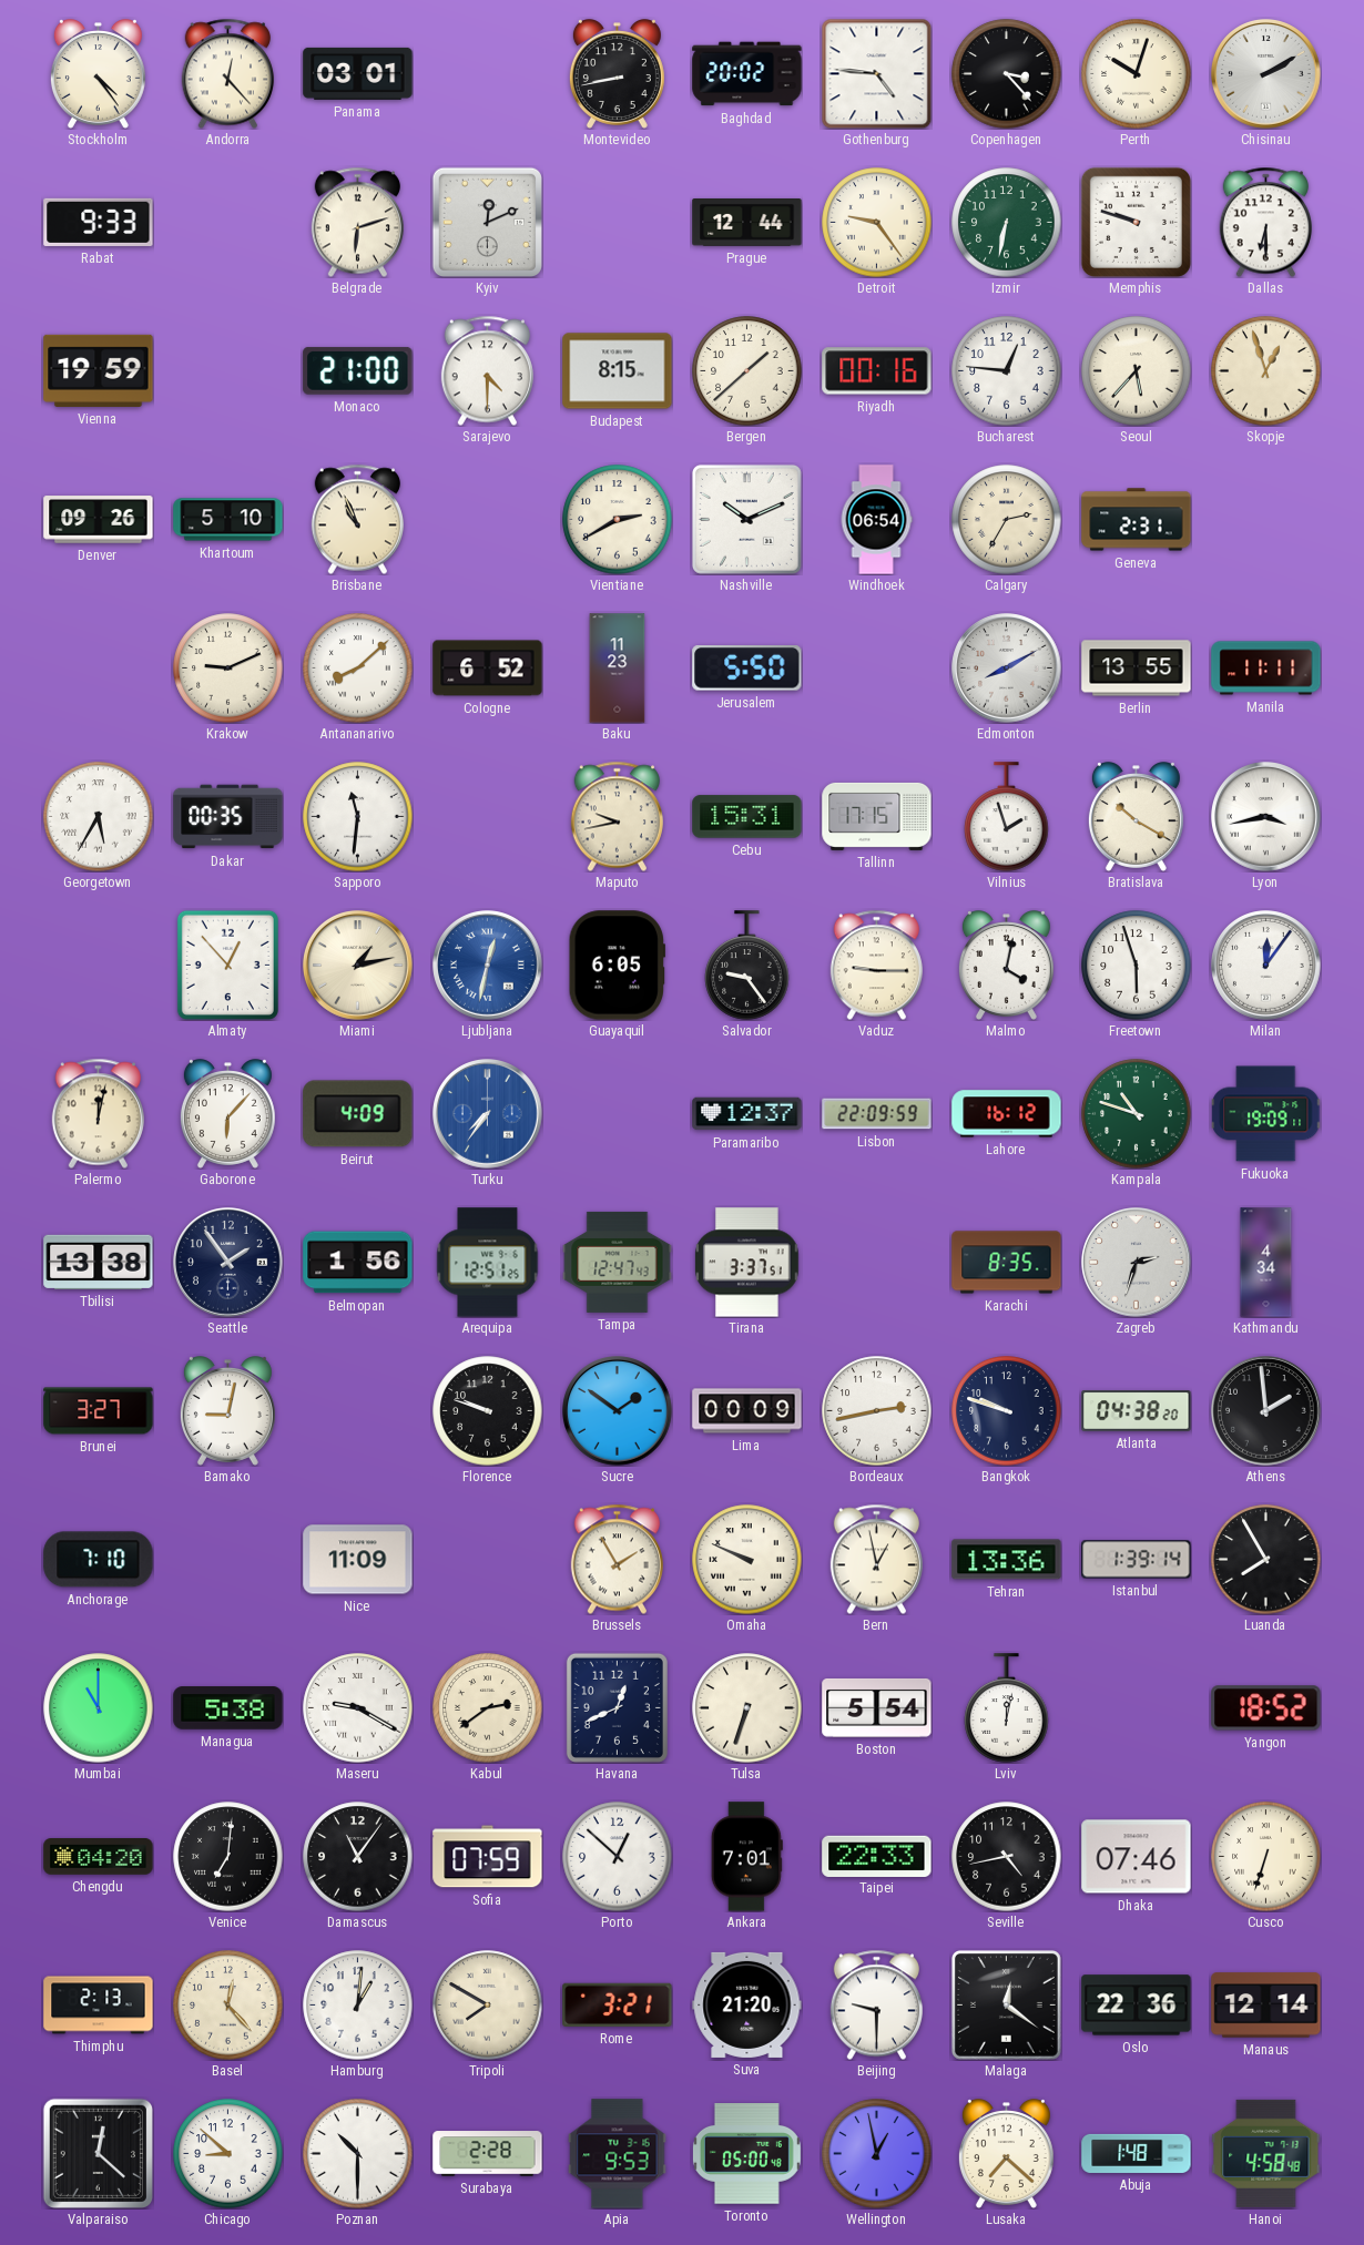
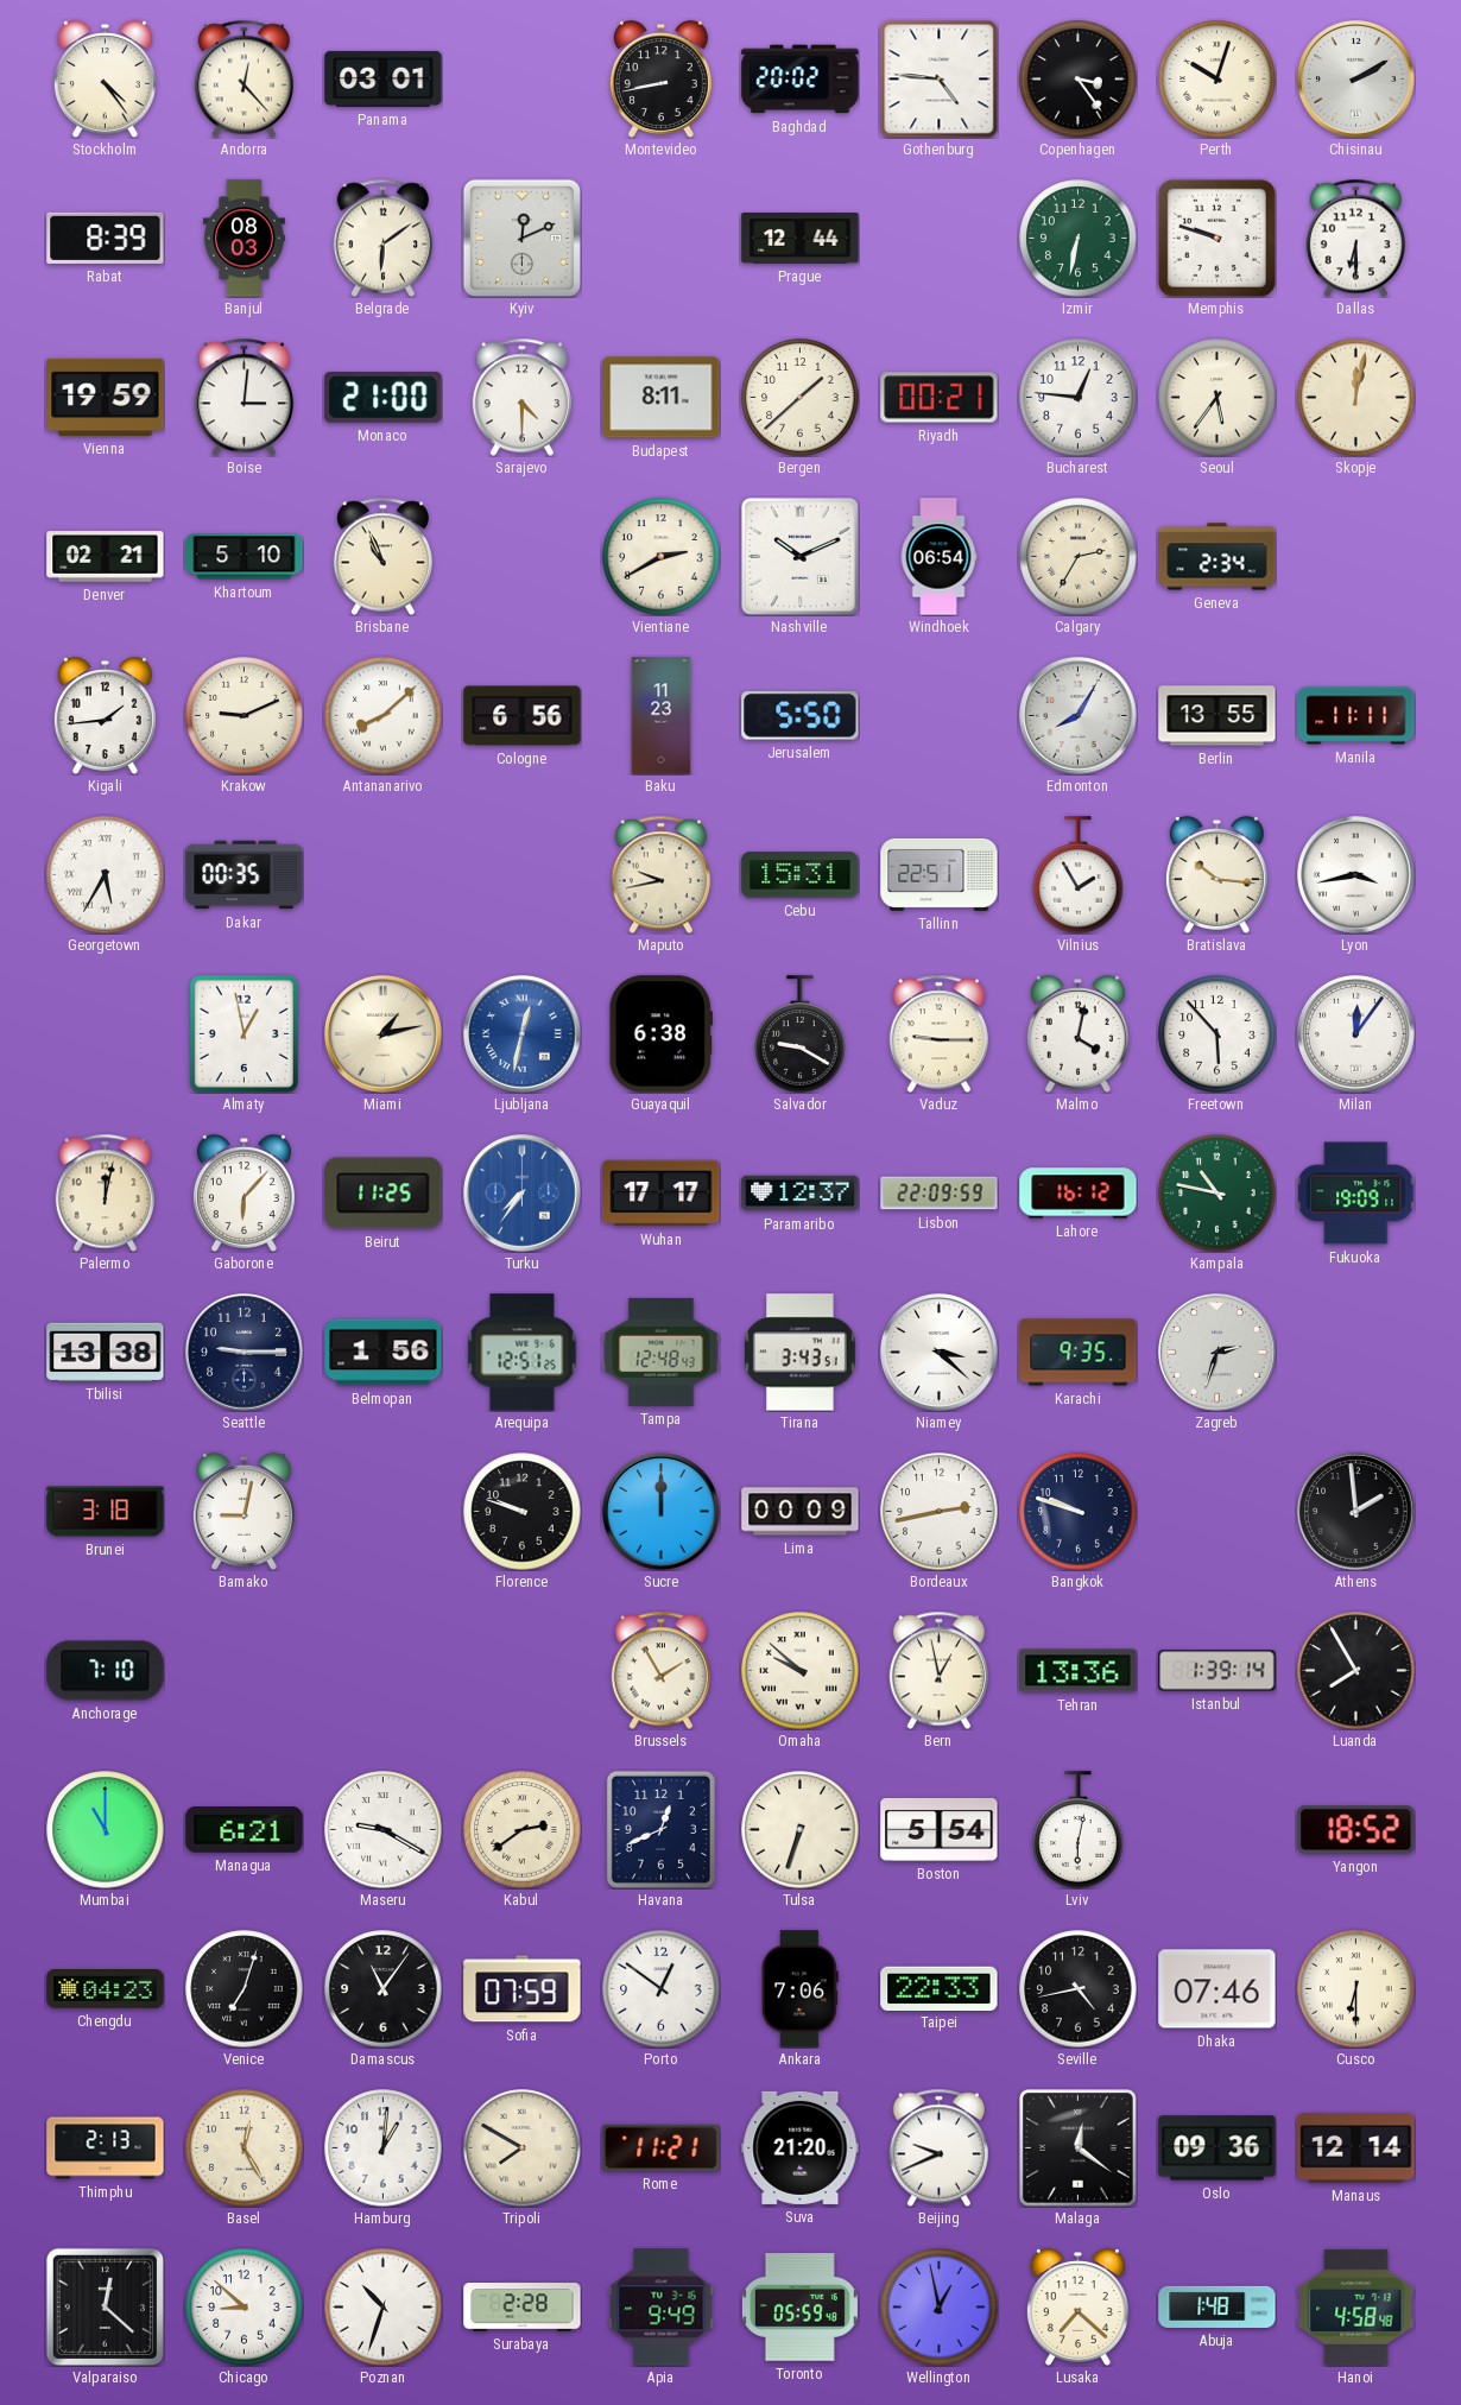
Copenhagen: 3:23 -> 3:24 (1079, 80)
Rabat: 9:33 -> 8:39 (106, 238)
Banjul: none -> 08:03 (243, 239)
Belgrade: 6:12 -> 6:09 (382, 238)
Detroit: 9:24 -> none (877, 223)
Boise: none -> 3:01 (243, 397)
Budapest: 8:15 -> 8:11 (662, 398)
Riyadh: 00:16 -> 00:21 (940, 398)
Seoul: 5:37 -> 5:36 (1217, 398)
Skopje: 12:57 -> 12:02 (1356, 398)
Denver: 09:26 -> 02:21 (106, 557)
Geneva: 2:31 -> 2:34 (1217, 557)
Kigali: none -> 1:44 (105, 716)
Cologne: 6:52 -> 6:56 (523, 716)
Edmonton: 8:10 -> 8:05 (1079, 716)
Sapporo: 11:31 -> none (358, 817)
Tallinn: 17:15 -> 22:51 (940, 874)
Vilnius: 1:57 -> 1:55 (1079, 875)
Bratislava: 10:20 -> 10:16 (1216, 875)
Almaty: 12:53 -> 12:58 (243, 1033)
Guayaquil: 6:05 -> 6:38 (660, 1034)
Salvador: 9:24 -> 9:20 (801, 1034)
Freetown: 5:57 -> 5:53 (1217, 1034)
Beirut: 4:09 -> 11:25 (384, 1194)
Wuhan: none -> 17:17 (662, 1194)
Kampala: 10:48 -> 10:47 (1217, 1194)
Seattle: 1:54 -> 9:15 (245, 1353)
Tampa: 12:47 -> 12:48 (662, 1352)
Tirana: 3:37 -> 3:43 (801, 1353)
Niamey: none -> 3:22 (940, 1353)
Karachi: 8:35 -> 9:35 (1079, 1353)
Kathmandu: 4:34 -> none (1266, 1263)
Brunei: 3:27 -> 3:18 (106, 1512)
Sucre: 1:51 -> 12:00 (662, 1512)
Atlanta: 04:38 -> none (1137, 1411)
Nice: 11:09 -> none (358, 1560)
Omaha: 9:49 -> 9:52 (801, 1671)
Managua: 5:38 -> 6:21 (245, 1830)
Lviv: 12:02 -> 6:02 (1079, 1830)
Chengdu: 04:20 -> 04:23 (106, 1989)
Venice: 7:01 -> 7:03 (245, 1989)
Porto: 12:52 -> 12:51 (662, 1989)
Ankara: 7:01 -> 7:06 (799, 1989)
Cusco: 6:33 -> 6:30 (1356, 1989)
Basel: 12:23 -> 12:25 (245, 2148)
Rome: 3:21 -> 11:21 (662, 2147)
Beijing: 9:30 -> 9:41 (938, 2147)
Oslo: 22:36 -> 09:36 (1217, 2148)
Poznan: 10:30 -> 10:33 (384, 2308)
Apia: 9:53 -> 9:49 (662, 2308)
Toronto: 05:00 -> 05:59 (799, 2308)
